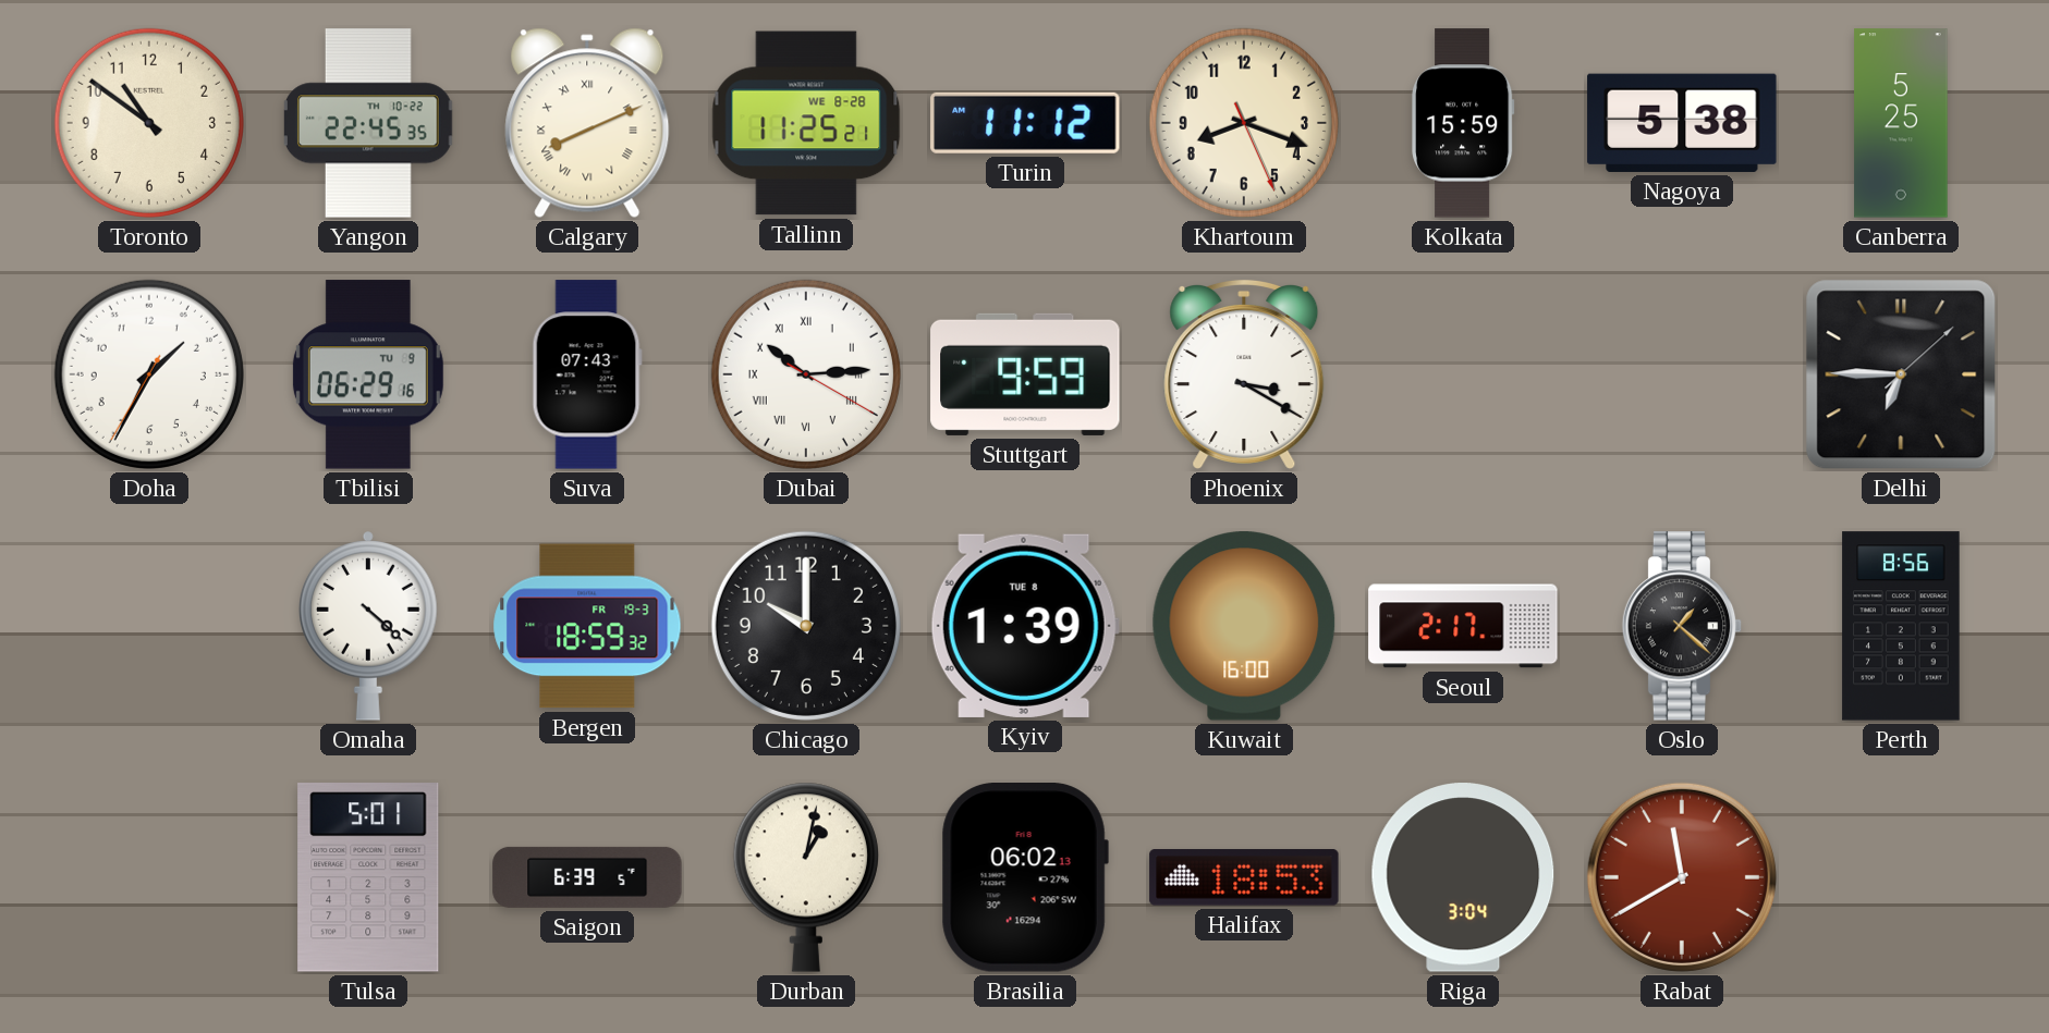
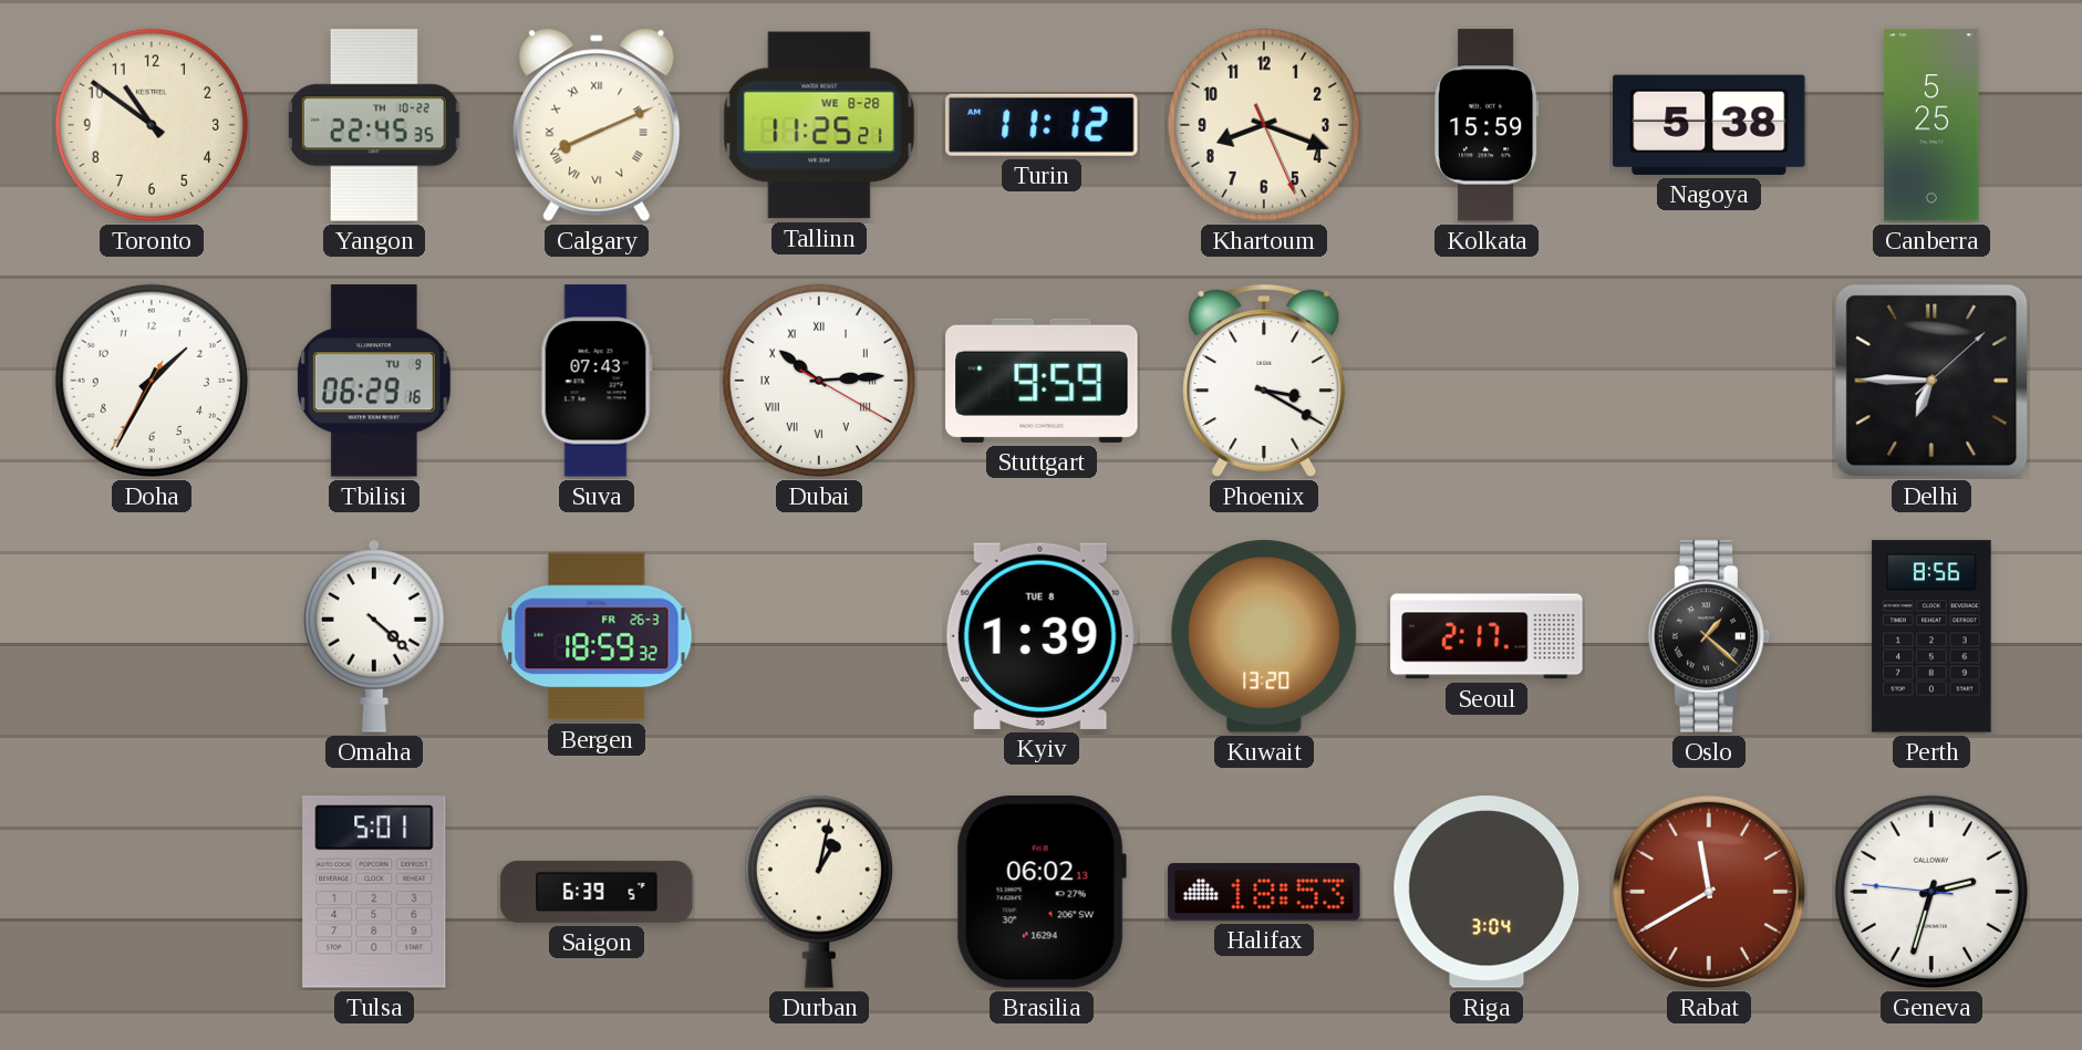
Bergen date: FR 19-3 -> FR 26-3 (597, 636)
Chicago: 10:00 -> none (806, 626)
Kuwait: 16:00 -> 13:20 (1264, 636)
Geneva: none -> 2:32 (1931, 892)
